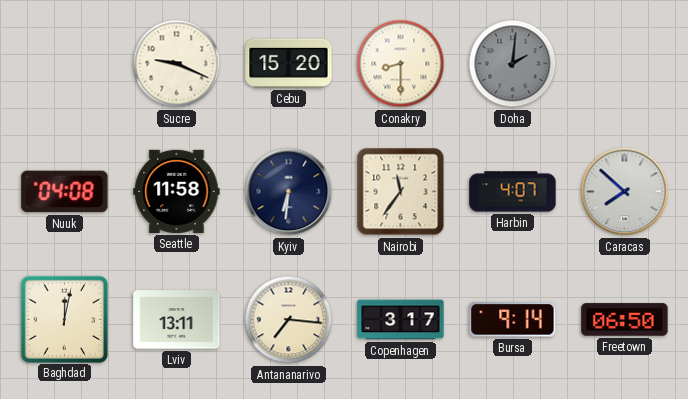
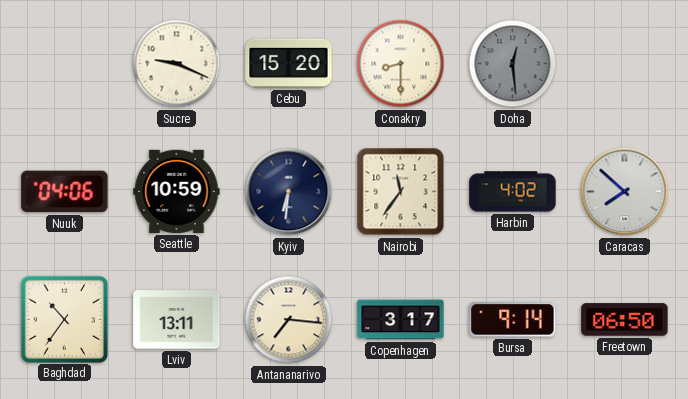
Doha: 2:01 -> 12:29 (513, 64)
Nuuk: 04:08 -> 04:06 (65, 192)
Seattle: 11:58 -> 10:59 (177, 191)
Harbin: 4:07 -> 4:02 (513, 192)
Baghdad: 12:02 -> 10:36 (64, 319)
